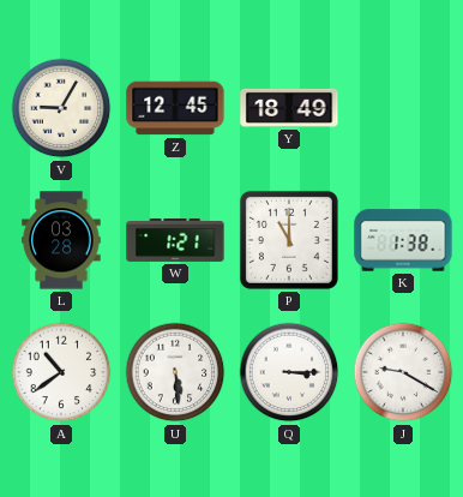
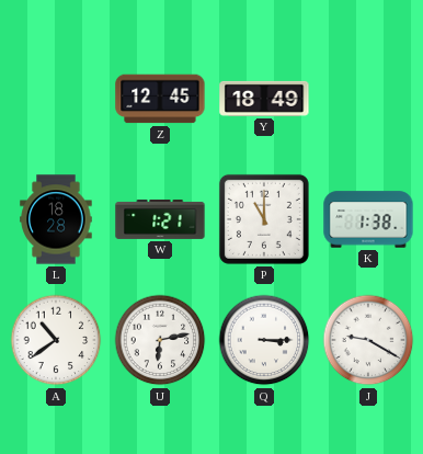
V: 9:05 -> none (61, 108)
L: 03:28 -> 18:28 (56, 219)
U: 5:29 -> 6:13 (160, 340)
